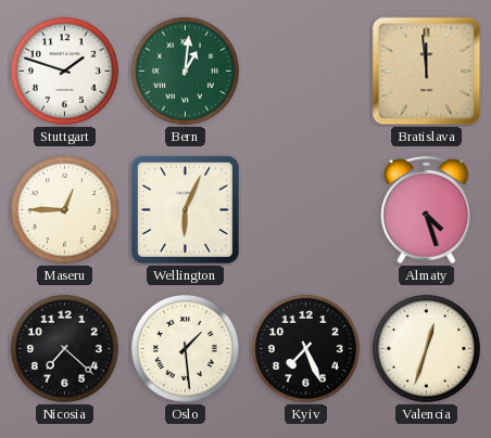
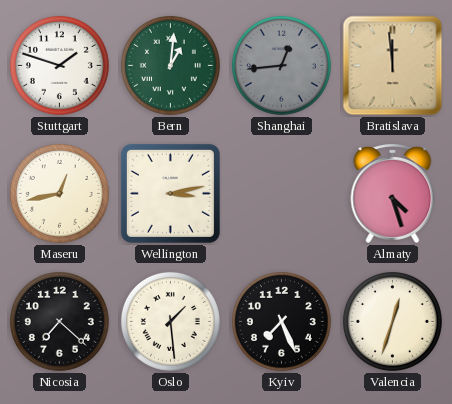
Shanghai: none -> 12:44 (281, 65)
Maseru: 12:45 -> 12:43 (59, 193)
Wellington: 6:04 -> 3:13 (170, 193)
